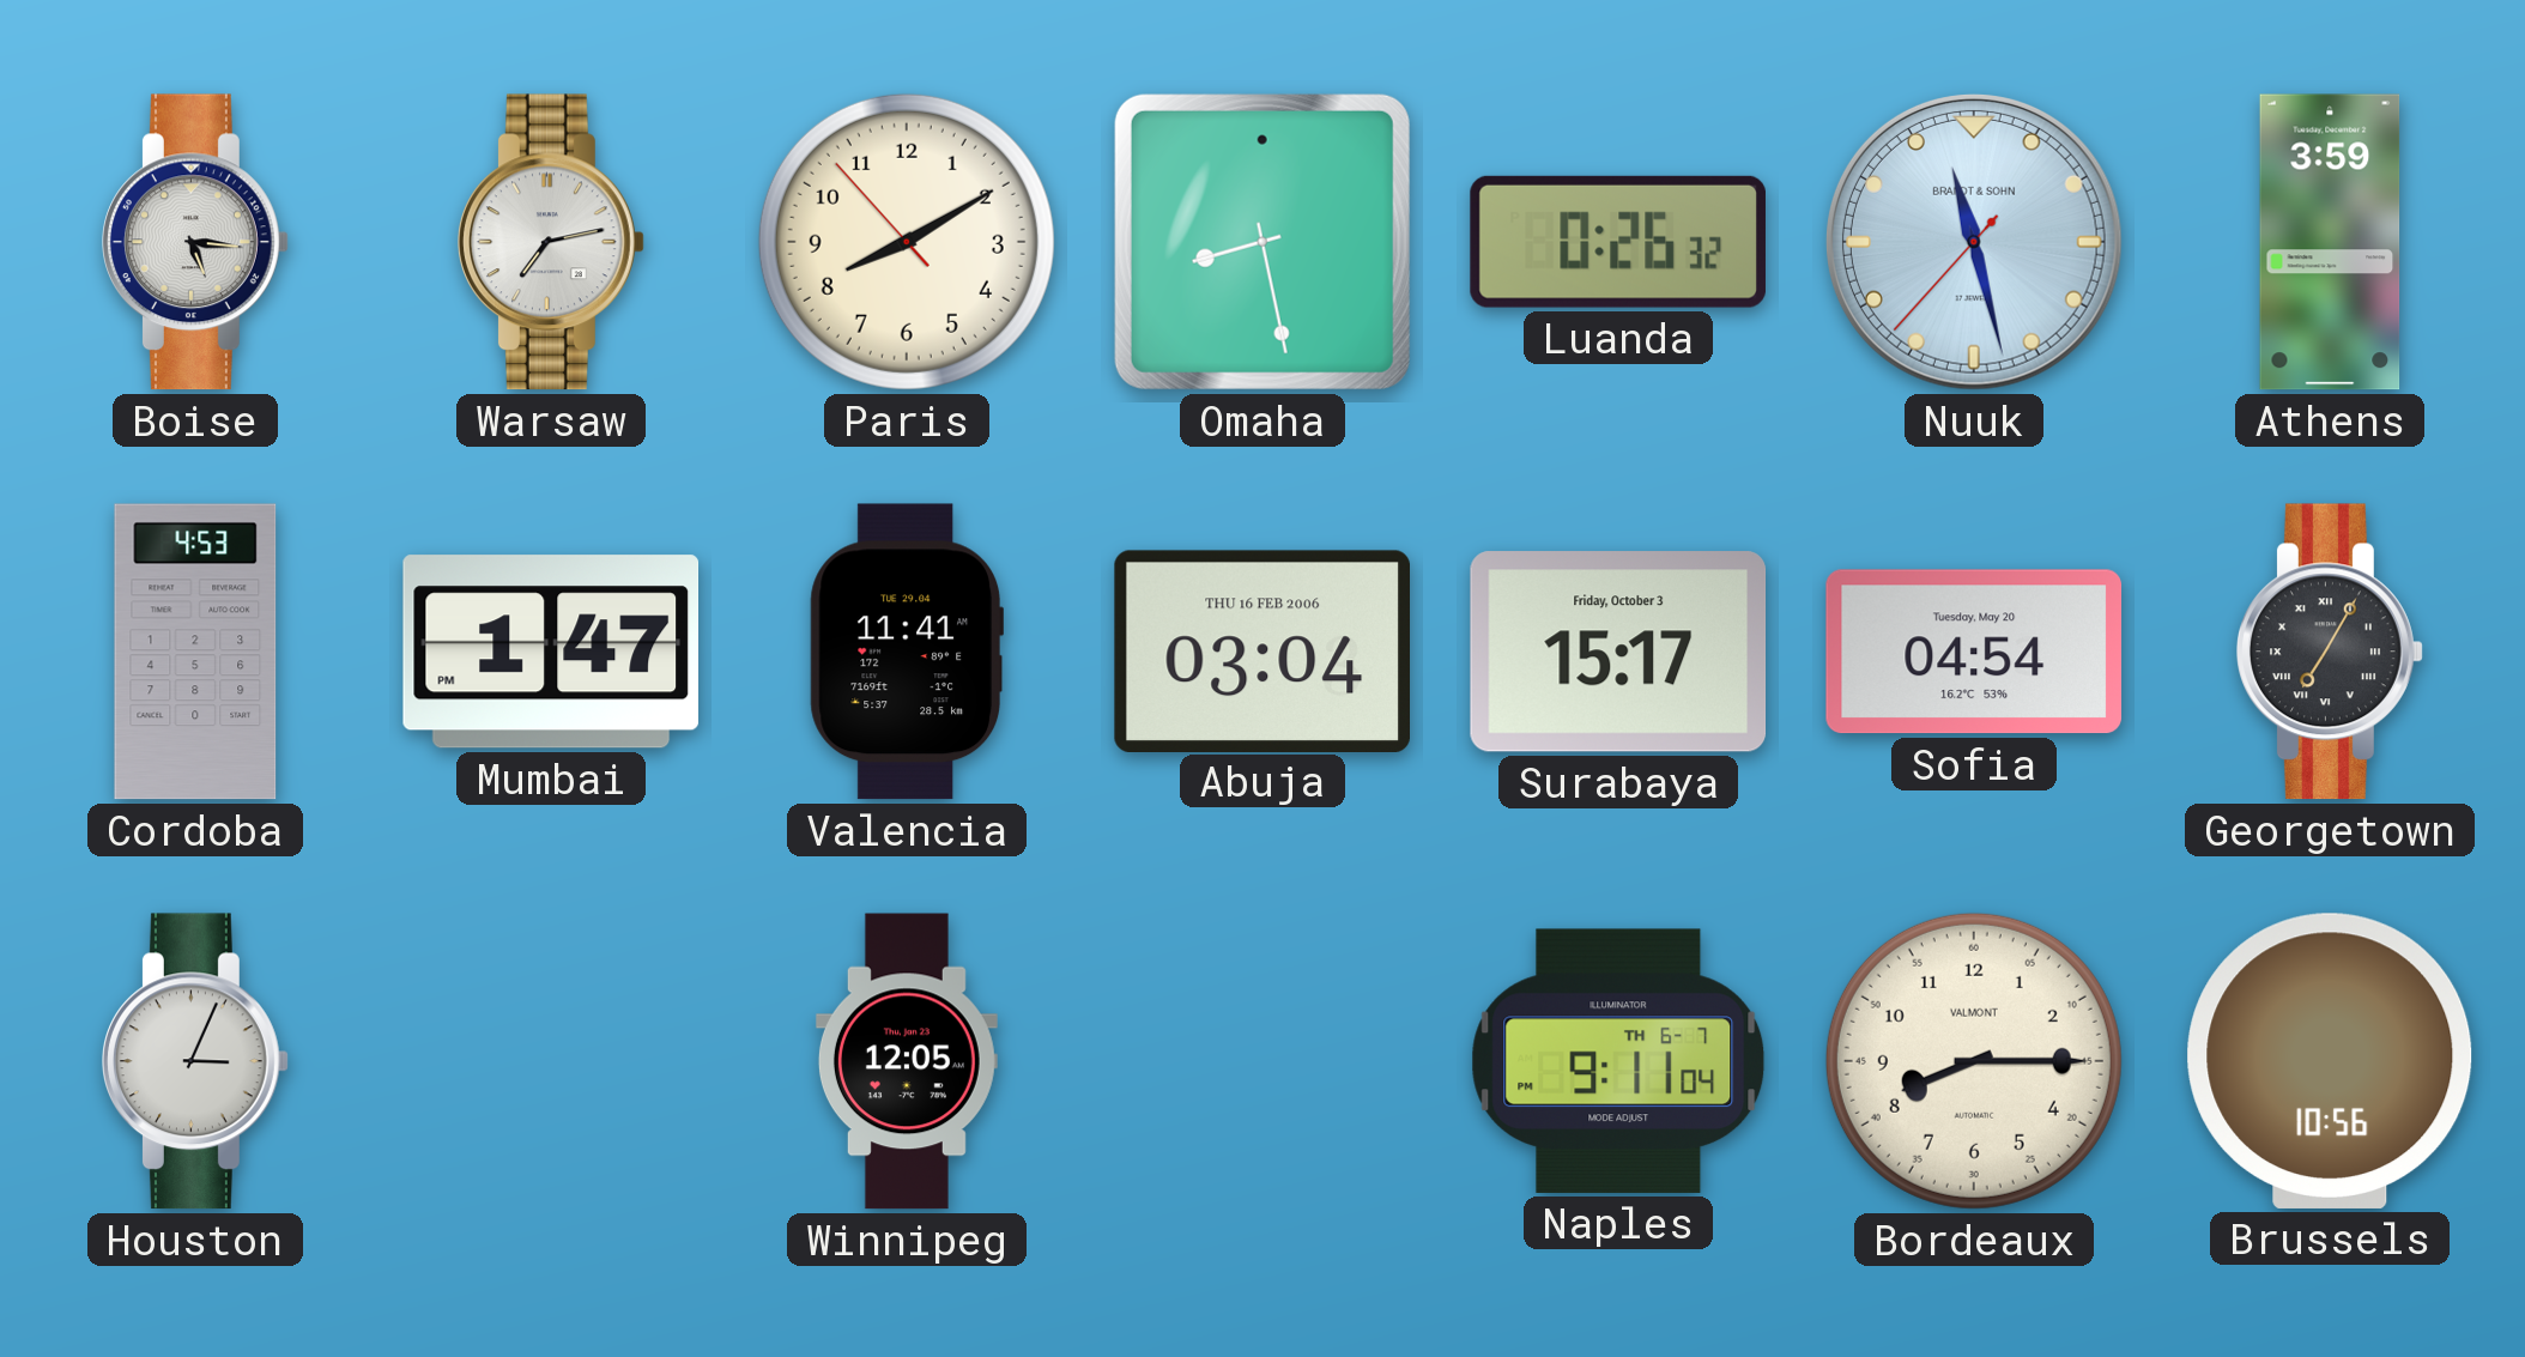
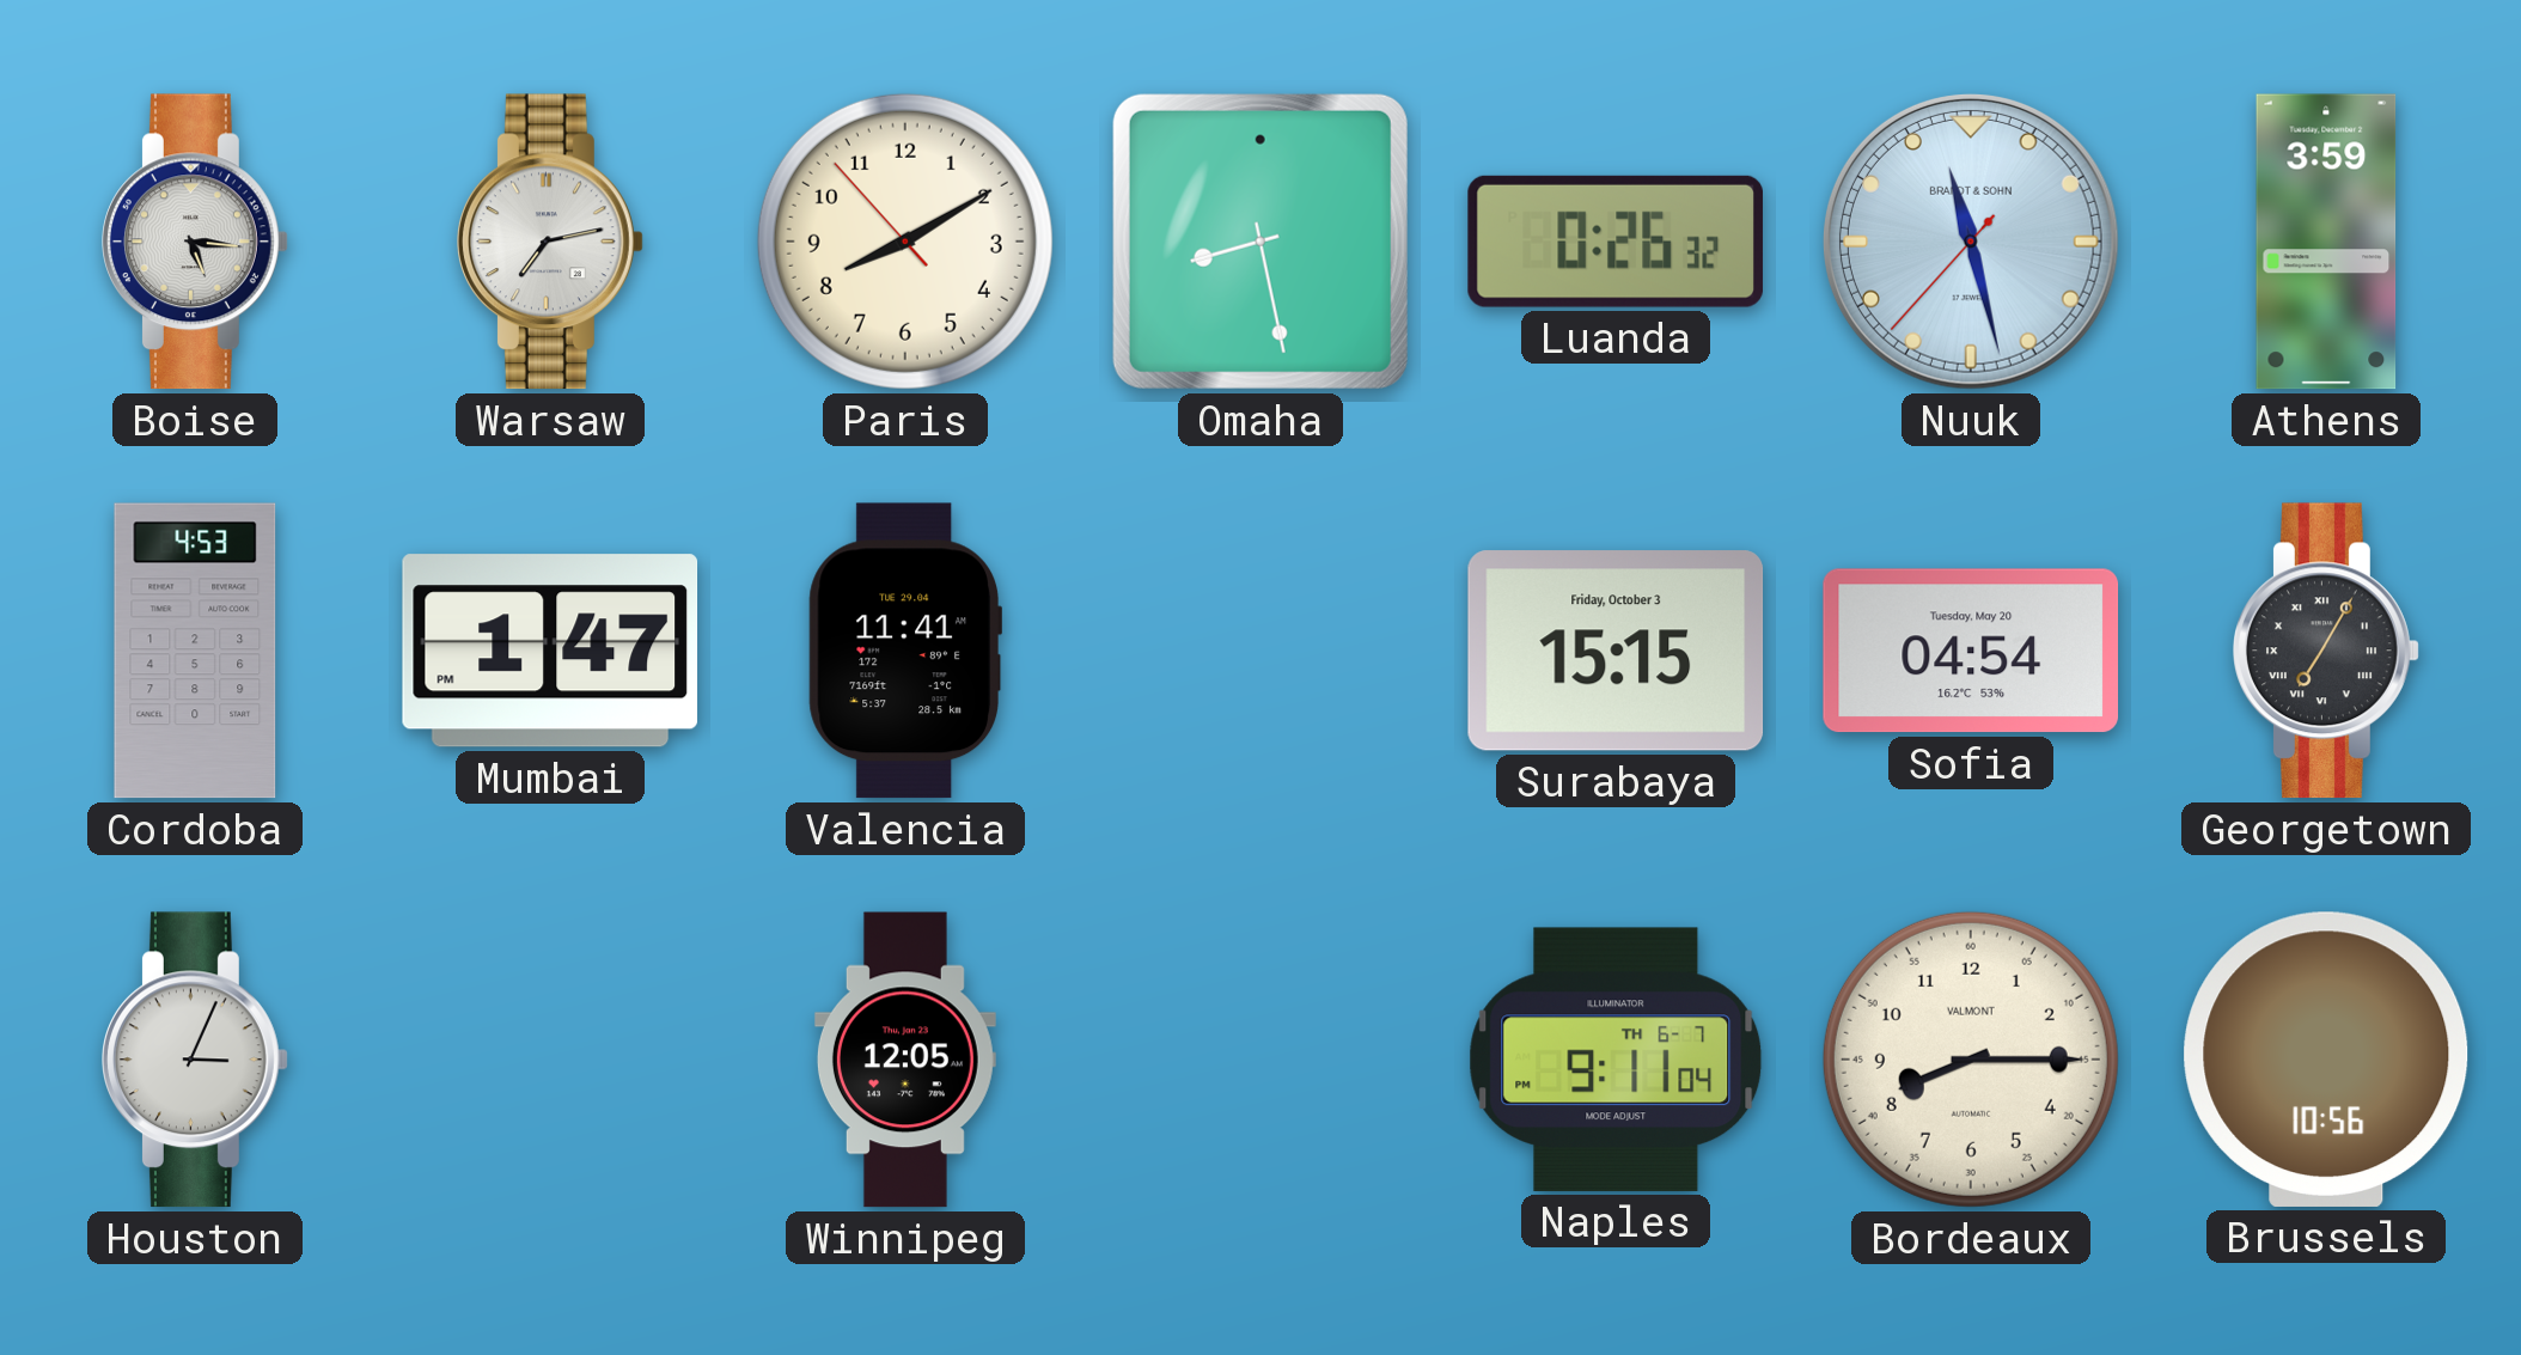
Abuja: 03:04 -> none (1261, 650)
Surabaya: 15:17 -> 15:15 (1616, 651)
